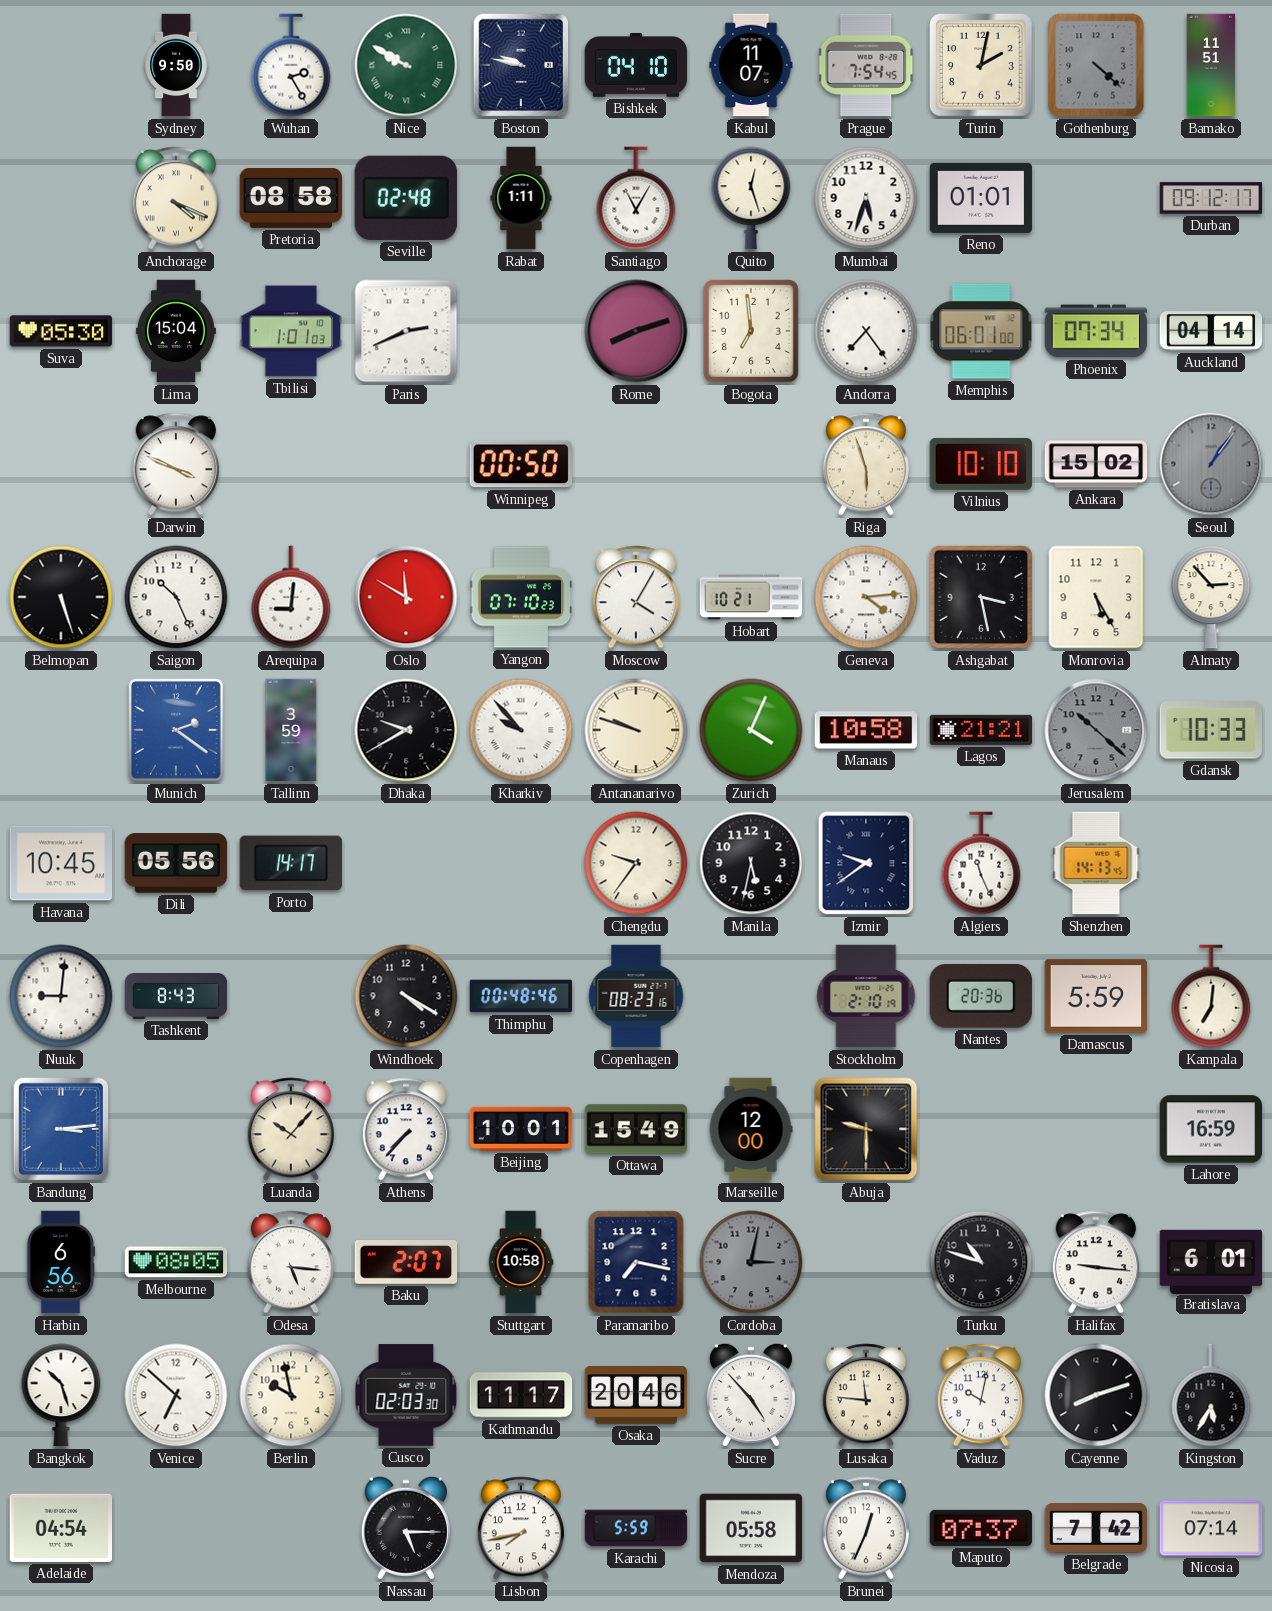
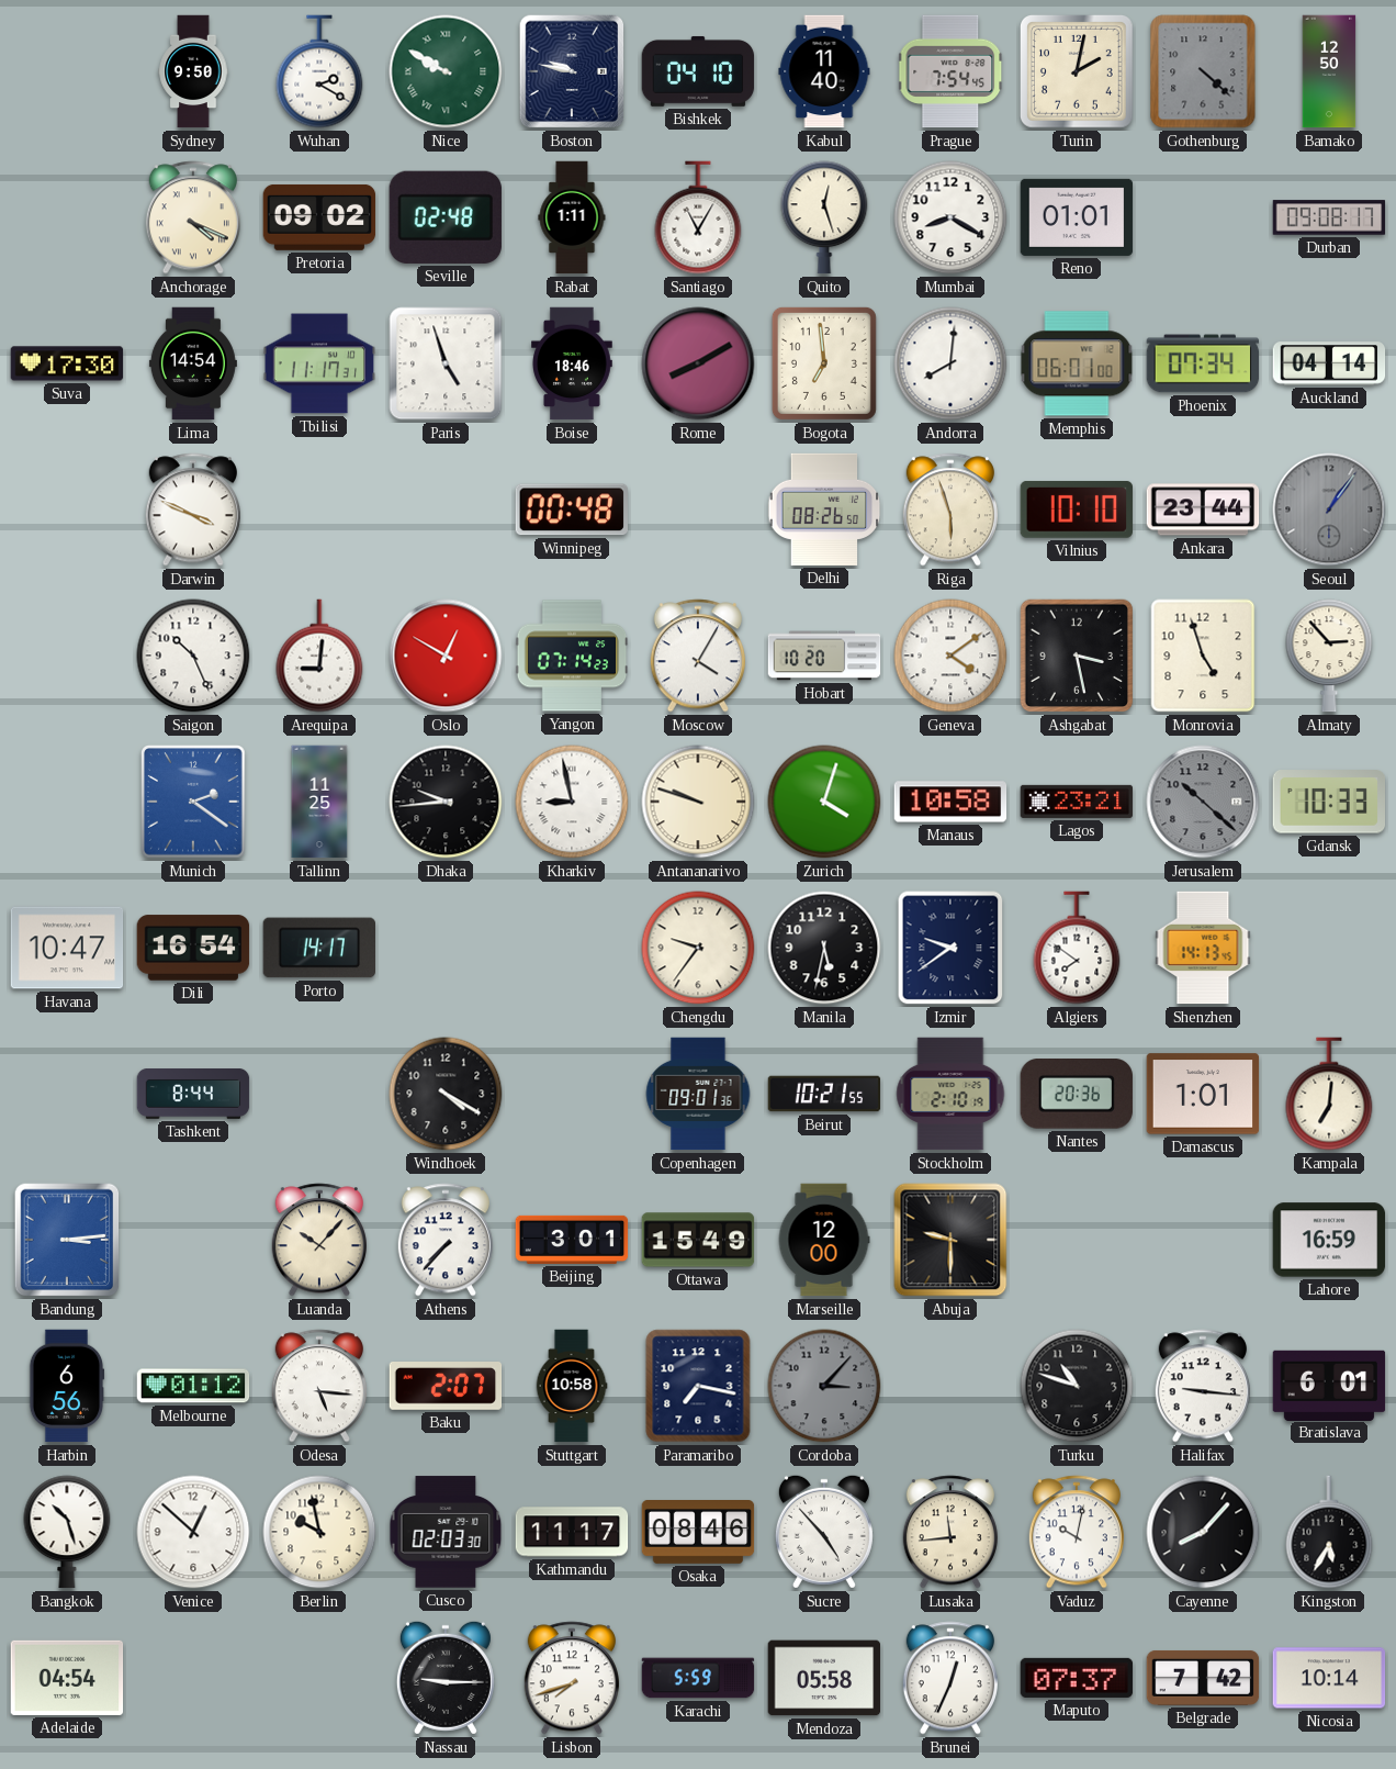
Wuhan: 2:25 -> 2:20 (319, 71)
Kabul: 11:07 -> 11:40 (824, 71)
Bamako: 11:51 -> 12:50 (1329, 71)
Pretoria: 08:58 -> 09:02 (319, 217)
Mumbai: 5:33 -> 8:20 (950, 217)
Durban: 09:12 -> 09:08 (1329, 217)
Suva: 05:30 -> 17:30 (67, 363)
Lima: 15:04 -> 14:54 (193, 363)
Tbilisi: 1:01 -> 11:17 (319, 363)
Paris: 2:41 -> 4:57 (446, 363)
Boise: none -> 18:46 (573, 363)
Rome: 8:12 -> 8:10 (698, 363)
Andorra: 7:24 -> 8:01 (950, 363)
Winnipeg: 00:50 -> 00:48 (572, 510)
Delhi: none -> 08:26 (824, 510)
Ankara: 15:02 -> 23:44 (1203, 510)
Belmopan: 5:27 -> none (61, 597)
Oslo: 11:50 -> 12:50 (446, 656)
Yangon: 07:10 -> 07:14 (572, 656)
Hobart: 10:21 -> 10:20 (824, 656)
Geneva: 4:14 -> 4:09 (950, 656)
Monrovia: 5:25 -> 4:57 (1203, 656)
Tallinn: 3:59 -> 11:25 (319, 802)
Dhaka: 9:40 -> 9:44 (446, 802)
Kharkiv: 9:53 -> 8:58 (572, 802)
Zurich: 4:04 -> 4:03 (824, 802)
Lagos: 21:21 -> 23:21 (1077, 802)
Havana: 10:45 -> 10:47 (67, 948)
Dili: 05:56 -> 16:54 (193, 948)
Algiers: 11:26 -> 7:51 (1077, 948)
Nuuk: 9:01 -> none (61, 996)
Tashkent: 8:43 -> 8:44 (193, 1095)
Thimphu: 00:48 -> none (521, 996)
Copenhagen: 08:23 -> 09:01 (698, 1094)
Beirut: none -> 10:21 (824, 1094)
Damascus: 5:59 -> 1:01 (1203, 1094)
Beijing: 10:01 -> 3:01 (572, 1240)
Melbourne: 08:05 -> 01:12 (193, 1386)
Cordoba: 3:02 -> 3:07 (824, 1386)
Venice: 6:52 -> 12:52 (193, 1532)
Osaka: 20:46 -> 08:46 (698, 1533)
Lusaka: 11:46 -> 11:44 (950, 1532)
Cayenne: 8:12 -> 8:07 (1203, 1532)
Nassau: 5:15 -> 9:15 (446, 1678)
Lisbon: 7:43 -> 7:42 (572, 1678)
Nicosia: 07:14 -> 10:14 (1329, 1678)
